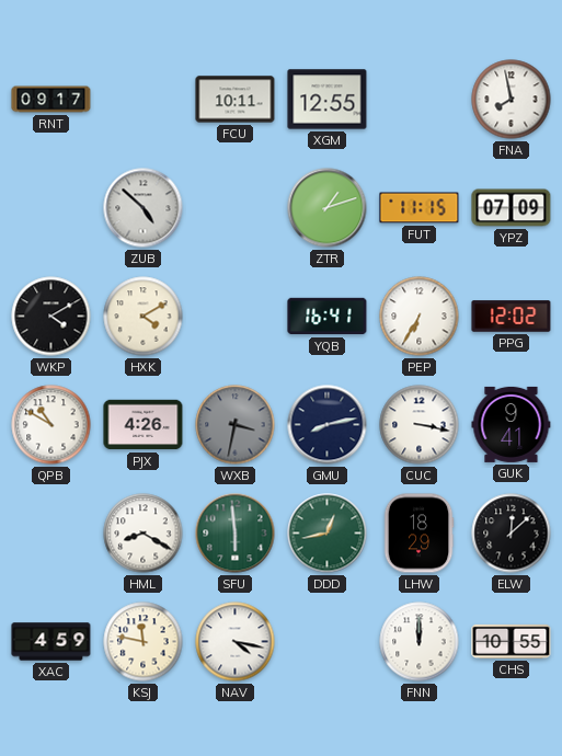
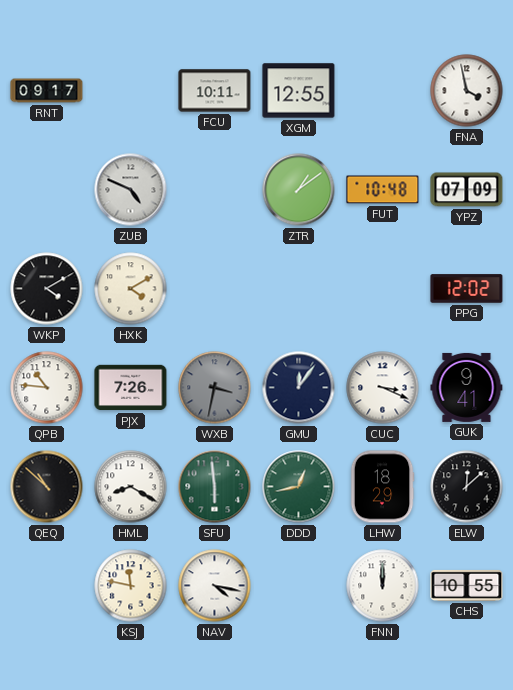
FNA: 7:58 -> 3:58 (467, 91)
ZUB: 4:52 -> 4:49 (131, 190)
ZTR: 1:12 -> 1:09 (299, 190)
FUT: 11:15 -> 10:48 (383, 190)
YQB: 16:41 -> none (328, 317)
PEP: 6:35 -> none (420, 317)
QPB: 10:50 -> 10:46 (47, 388)
PJX: 4:26 -> 7:26 (131, 388)
GMU: 8:13 -> 12:06 (299, 388)
CUC: 3:17 -> 3:19 (383, 388)
QEQ: none -> 10:52 (47, 487)
XAC: 4:59 -> none (51, 642)
